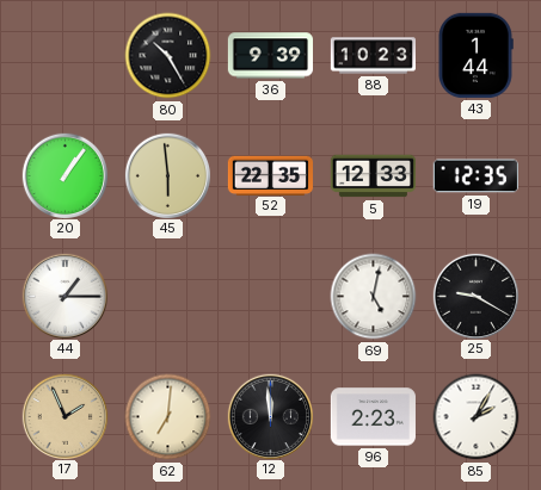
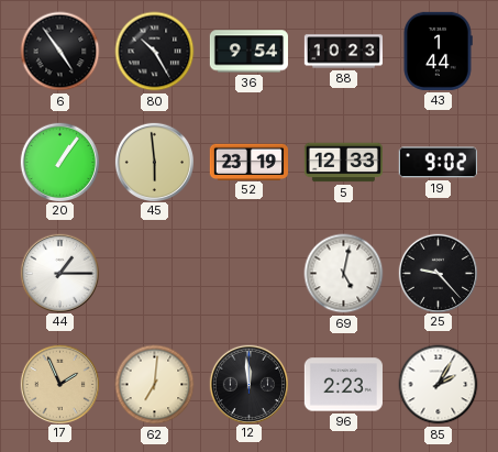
6: none -> 4:54 (60, 52)
36: 9:39 -> 9:54 (248, 52)
52: 22:35 -> 23:19 (248, 162)
19: 12:35 -> 9:02 (438, 163)
25: 9:20 -> 9:23 (438, 273)
